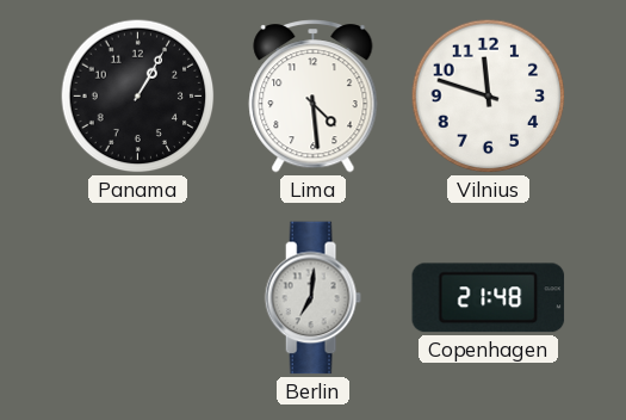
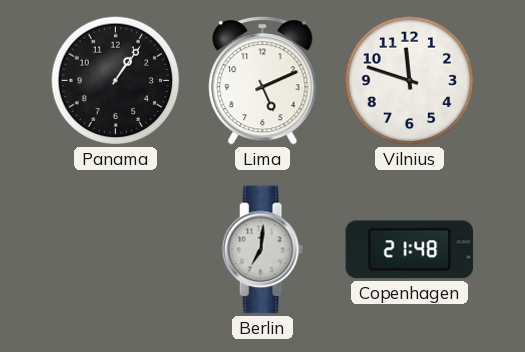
Panama: 1:05 -> 1:06 (116, 81)
Lima: 4:29 -> 5:11 (263, 81)
